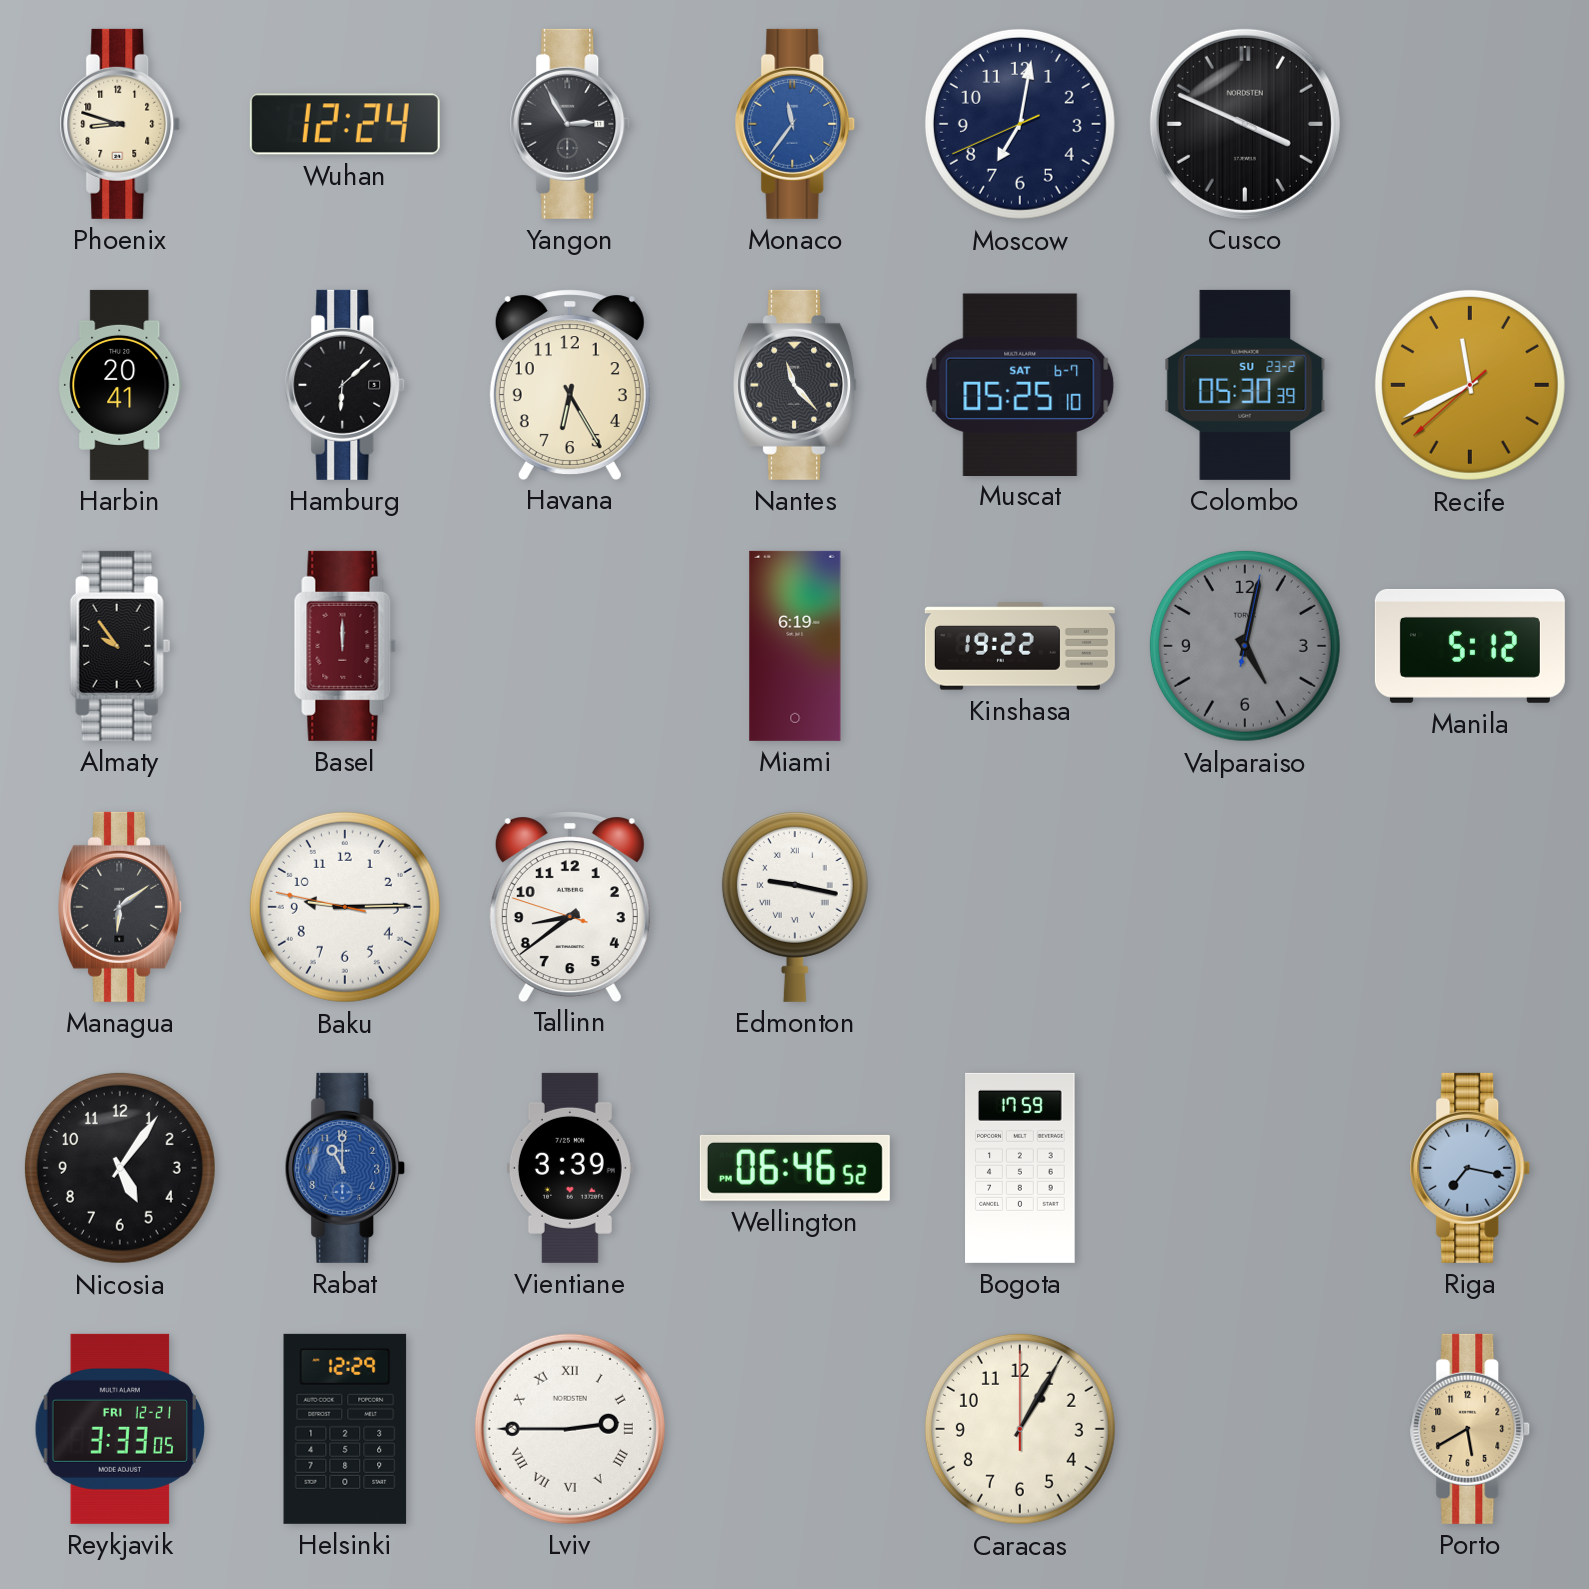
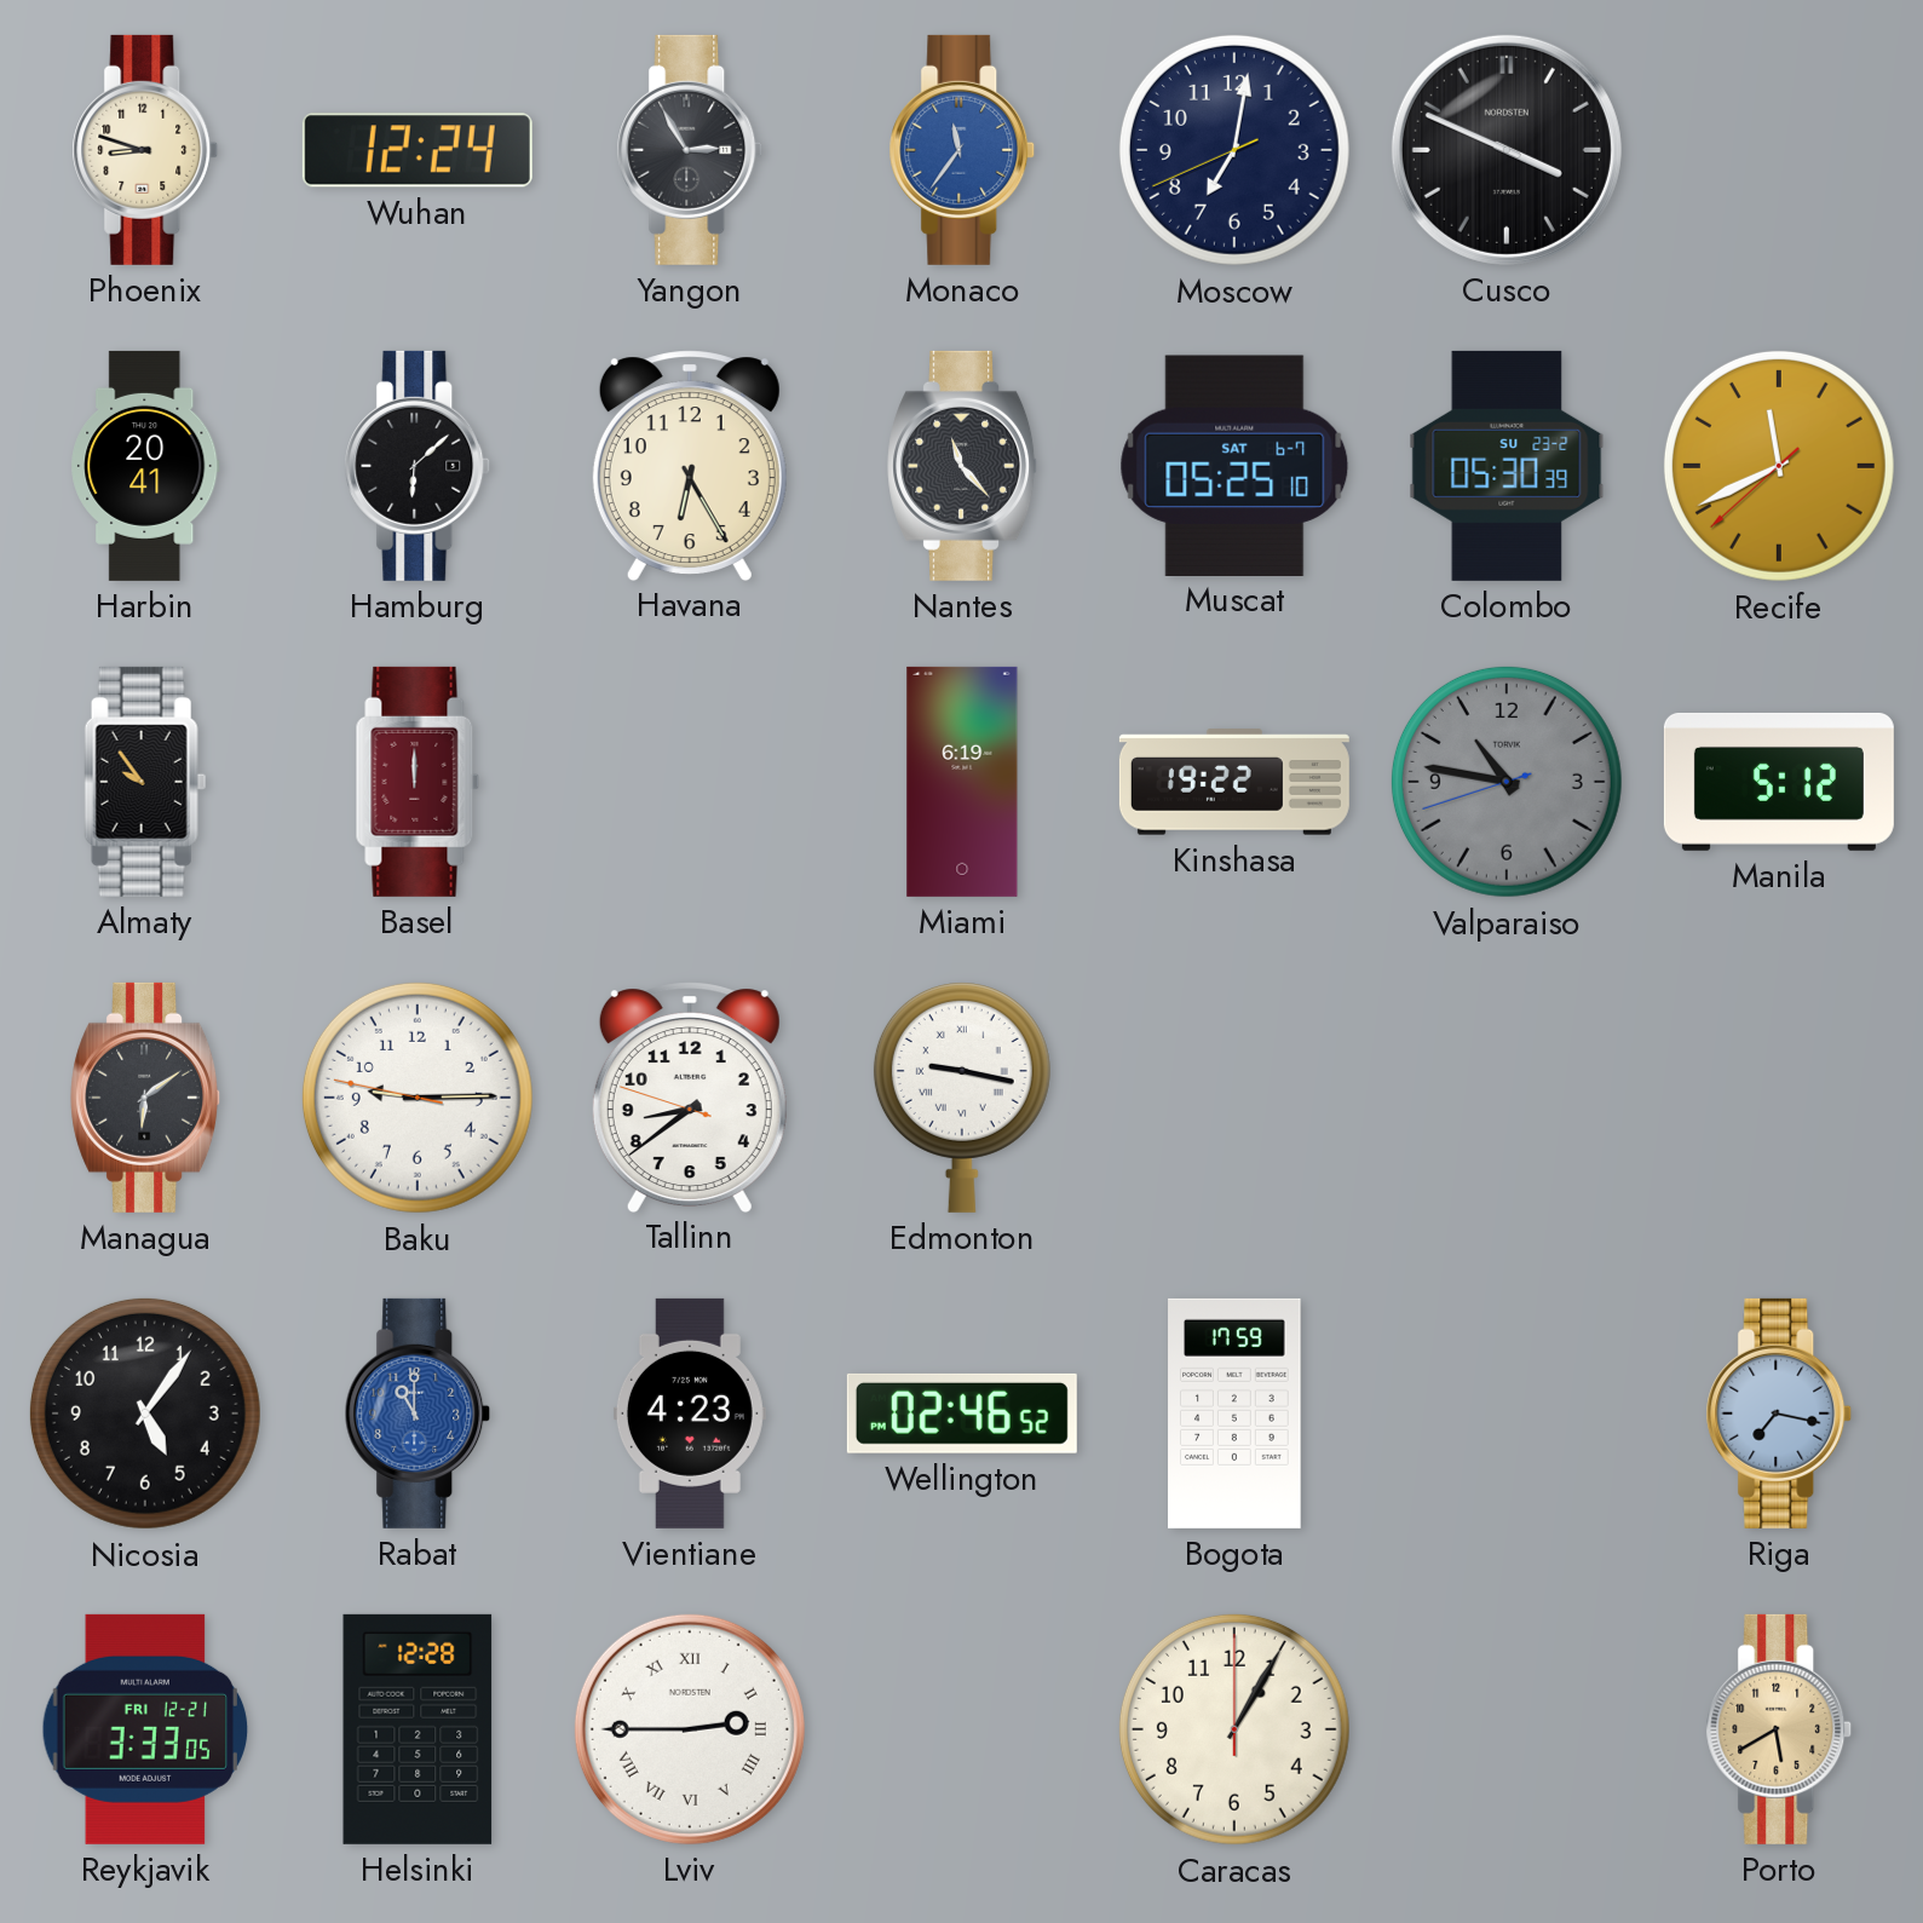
Valparaiso: 5:02 -> 10:46 (1507, 782)
Vientiane: 3:39 -> 4:23 (690, 1414)
Wellington: 06:46 -> 02:46 (962, 1414)
Helsinki: 12:29 -> 12:28 (418, 1729)
